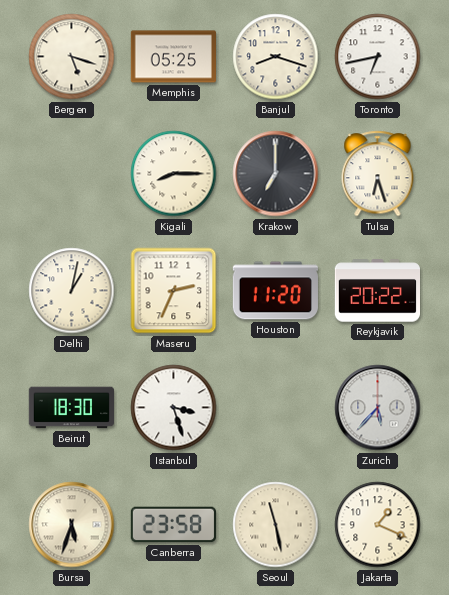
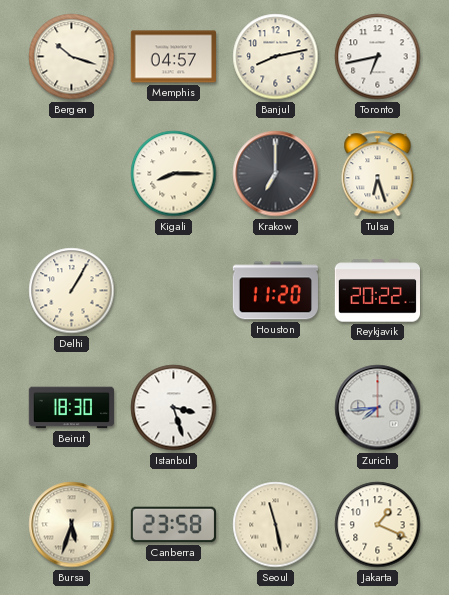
Bergen: 5:18 -> 10:18 (72, 57)
Memphis: 05:25 -> 04:57 (173, 57)
Banjul: 8:18 -> 8:13 (276, 57)
Delhi: 1:02 -> 1:05 (72, 291)
Maseru: 2:34 -> none (174, 291)
Zurich: 5:37 -> 7:44 (378, 408)
